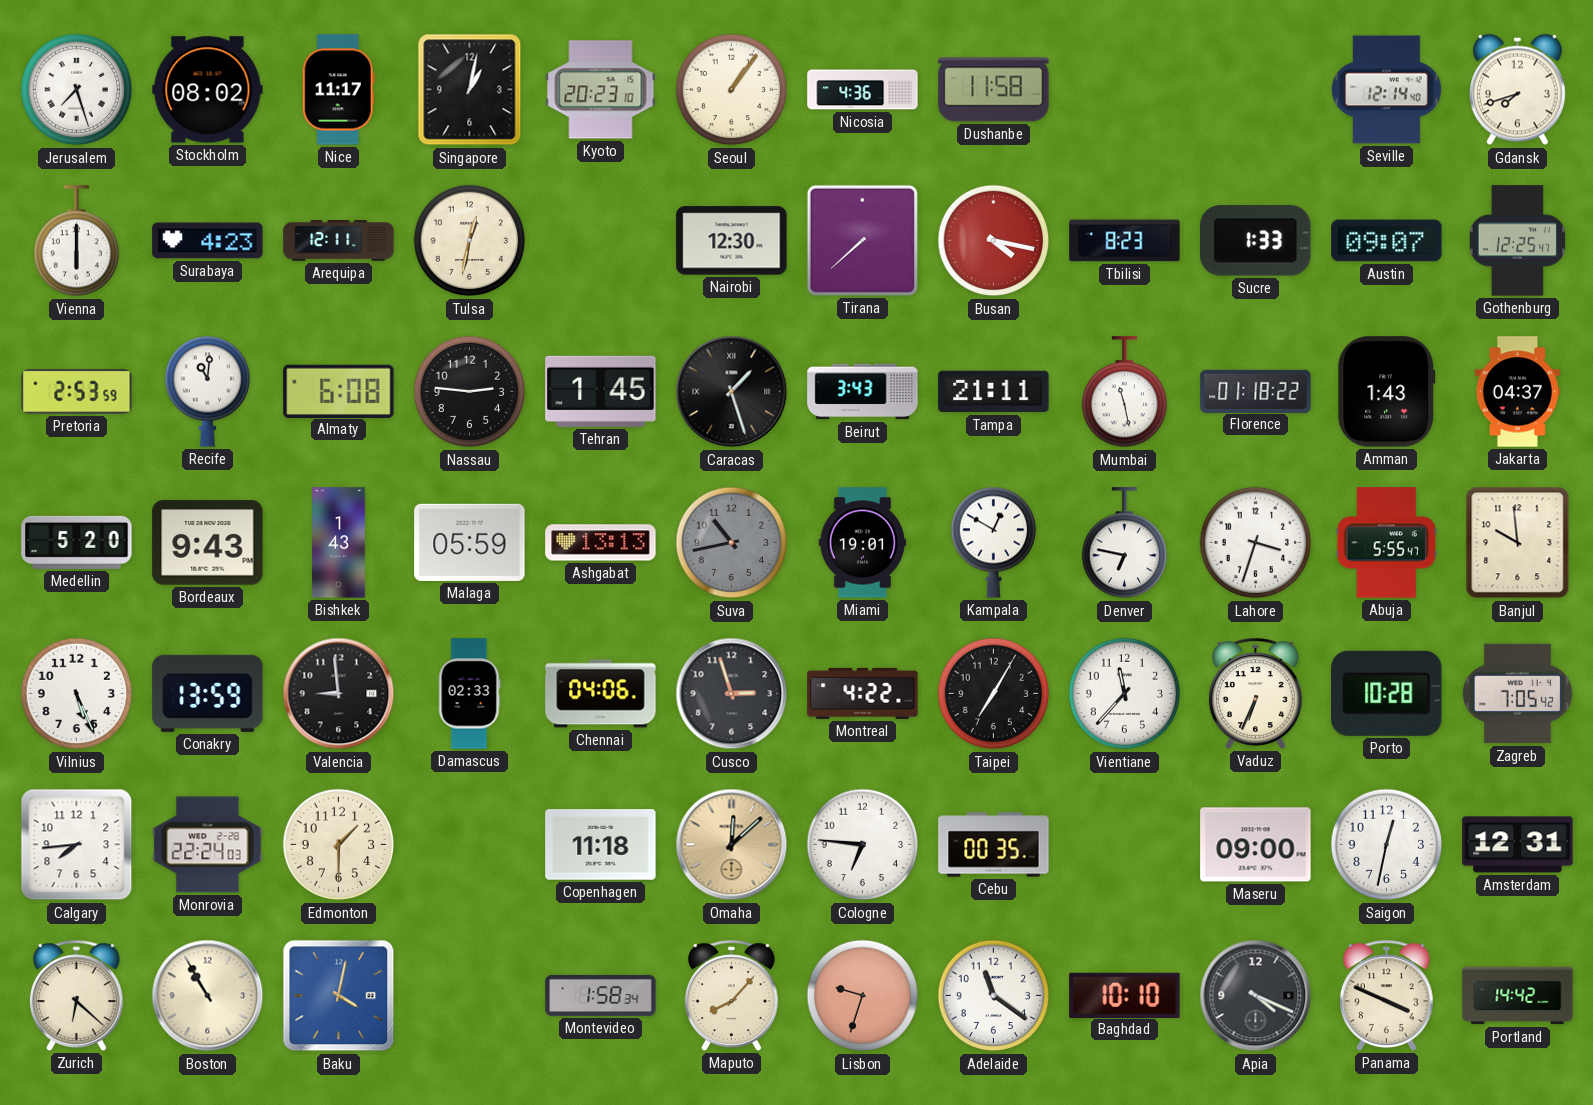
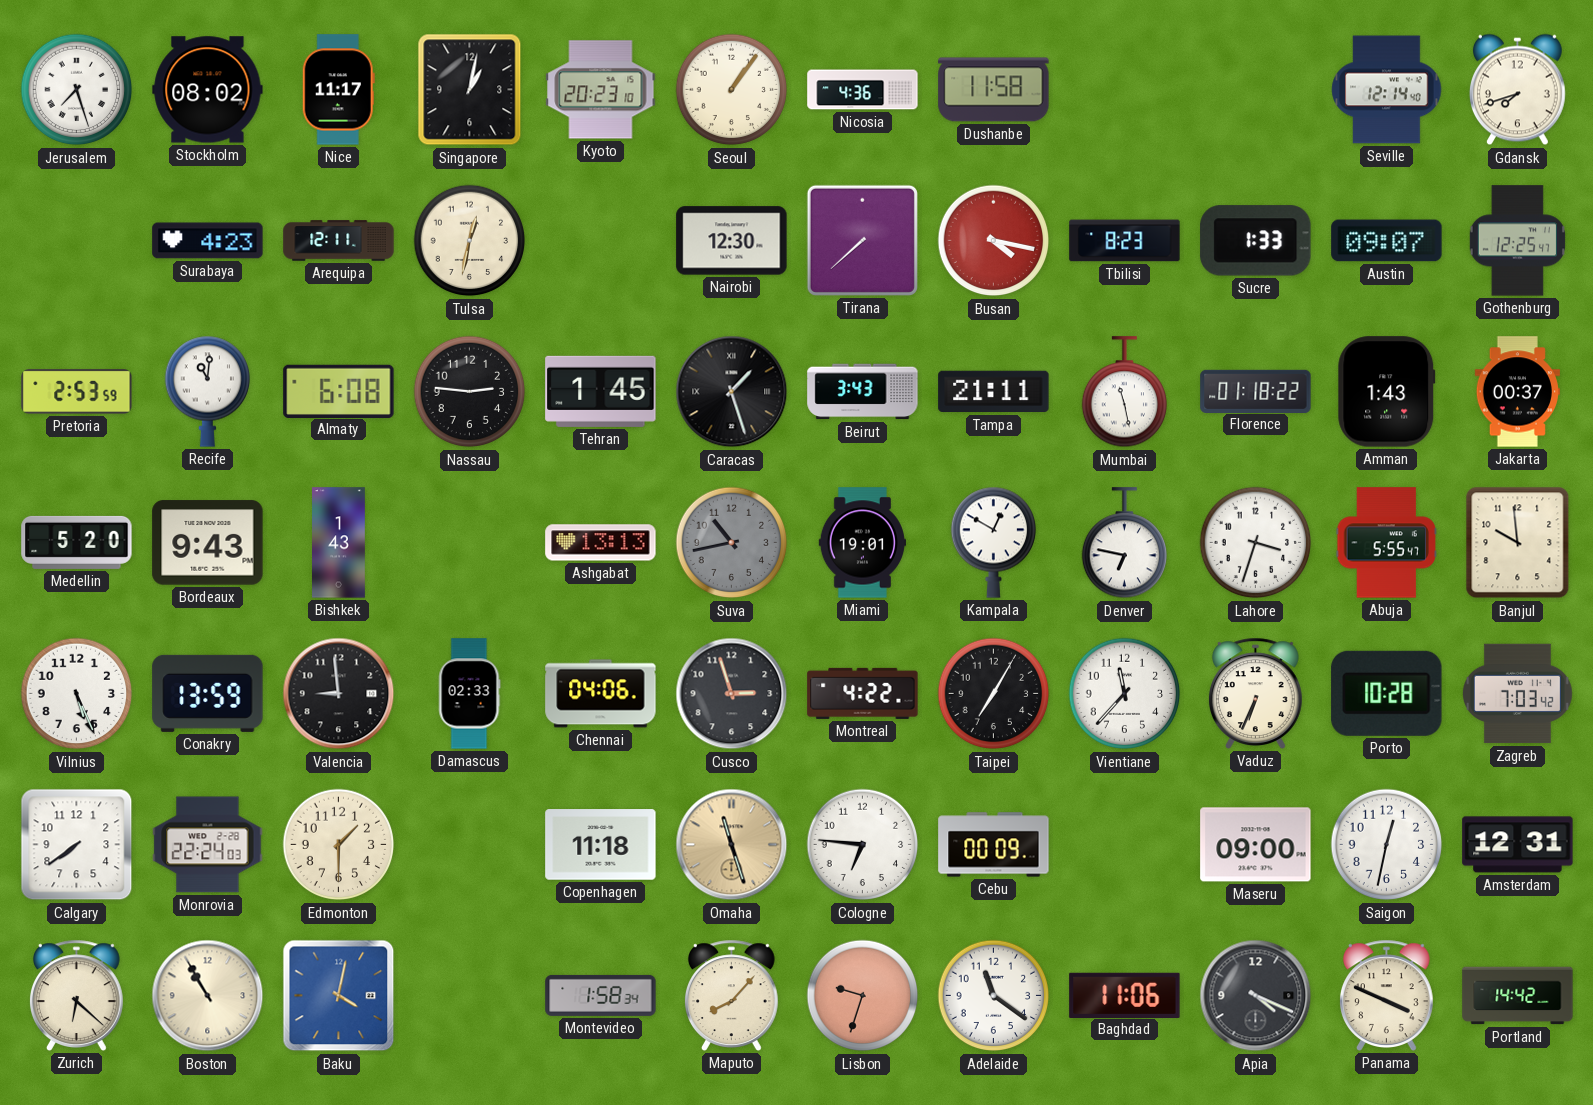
Vienna: 6:00 -> none (76, 241)
Jakarta: 04:37 -> 00:37 (1517, 392)
Malaga: 05:59 -> none (470, 542)
Zagreb: 7:05 -> 7:03 (1518, 694)
Calgary: 7:44 -> 7:39 (77, 845)
Omaha: 12:08 -> 11:27 (732, 845)
Cebu: 00:35 -> 00:09 (994, 845)
Baghdad: 10:10 -> 11:06 (1125, 995)
